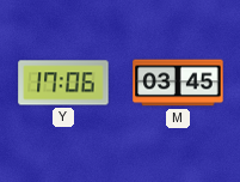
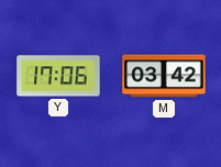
M: 03:45 -> 03:42 (164, 76)
